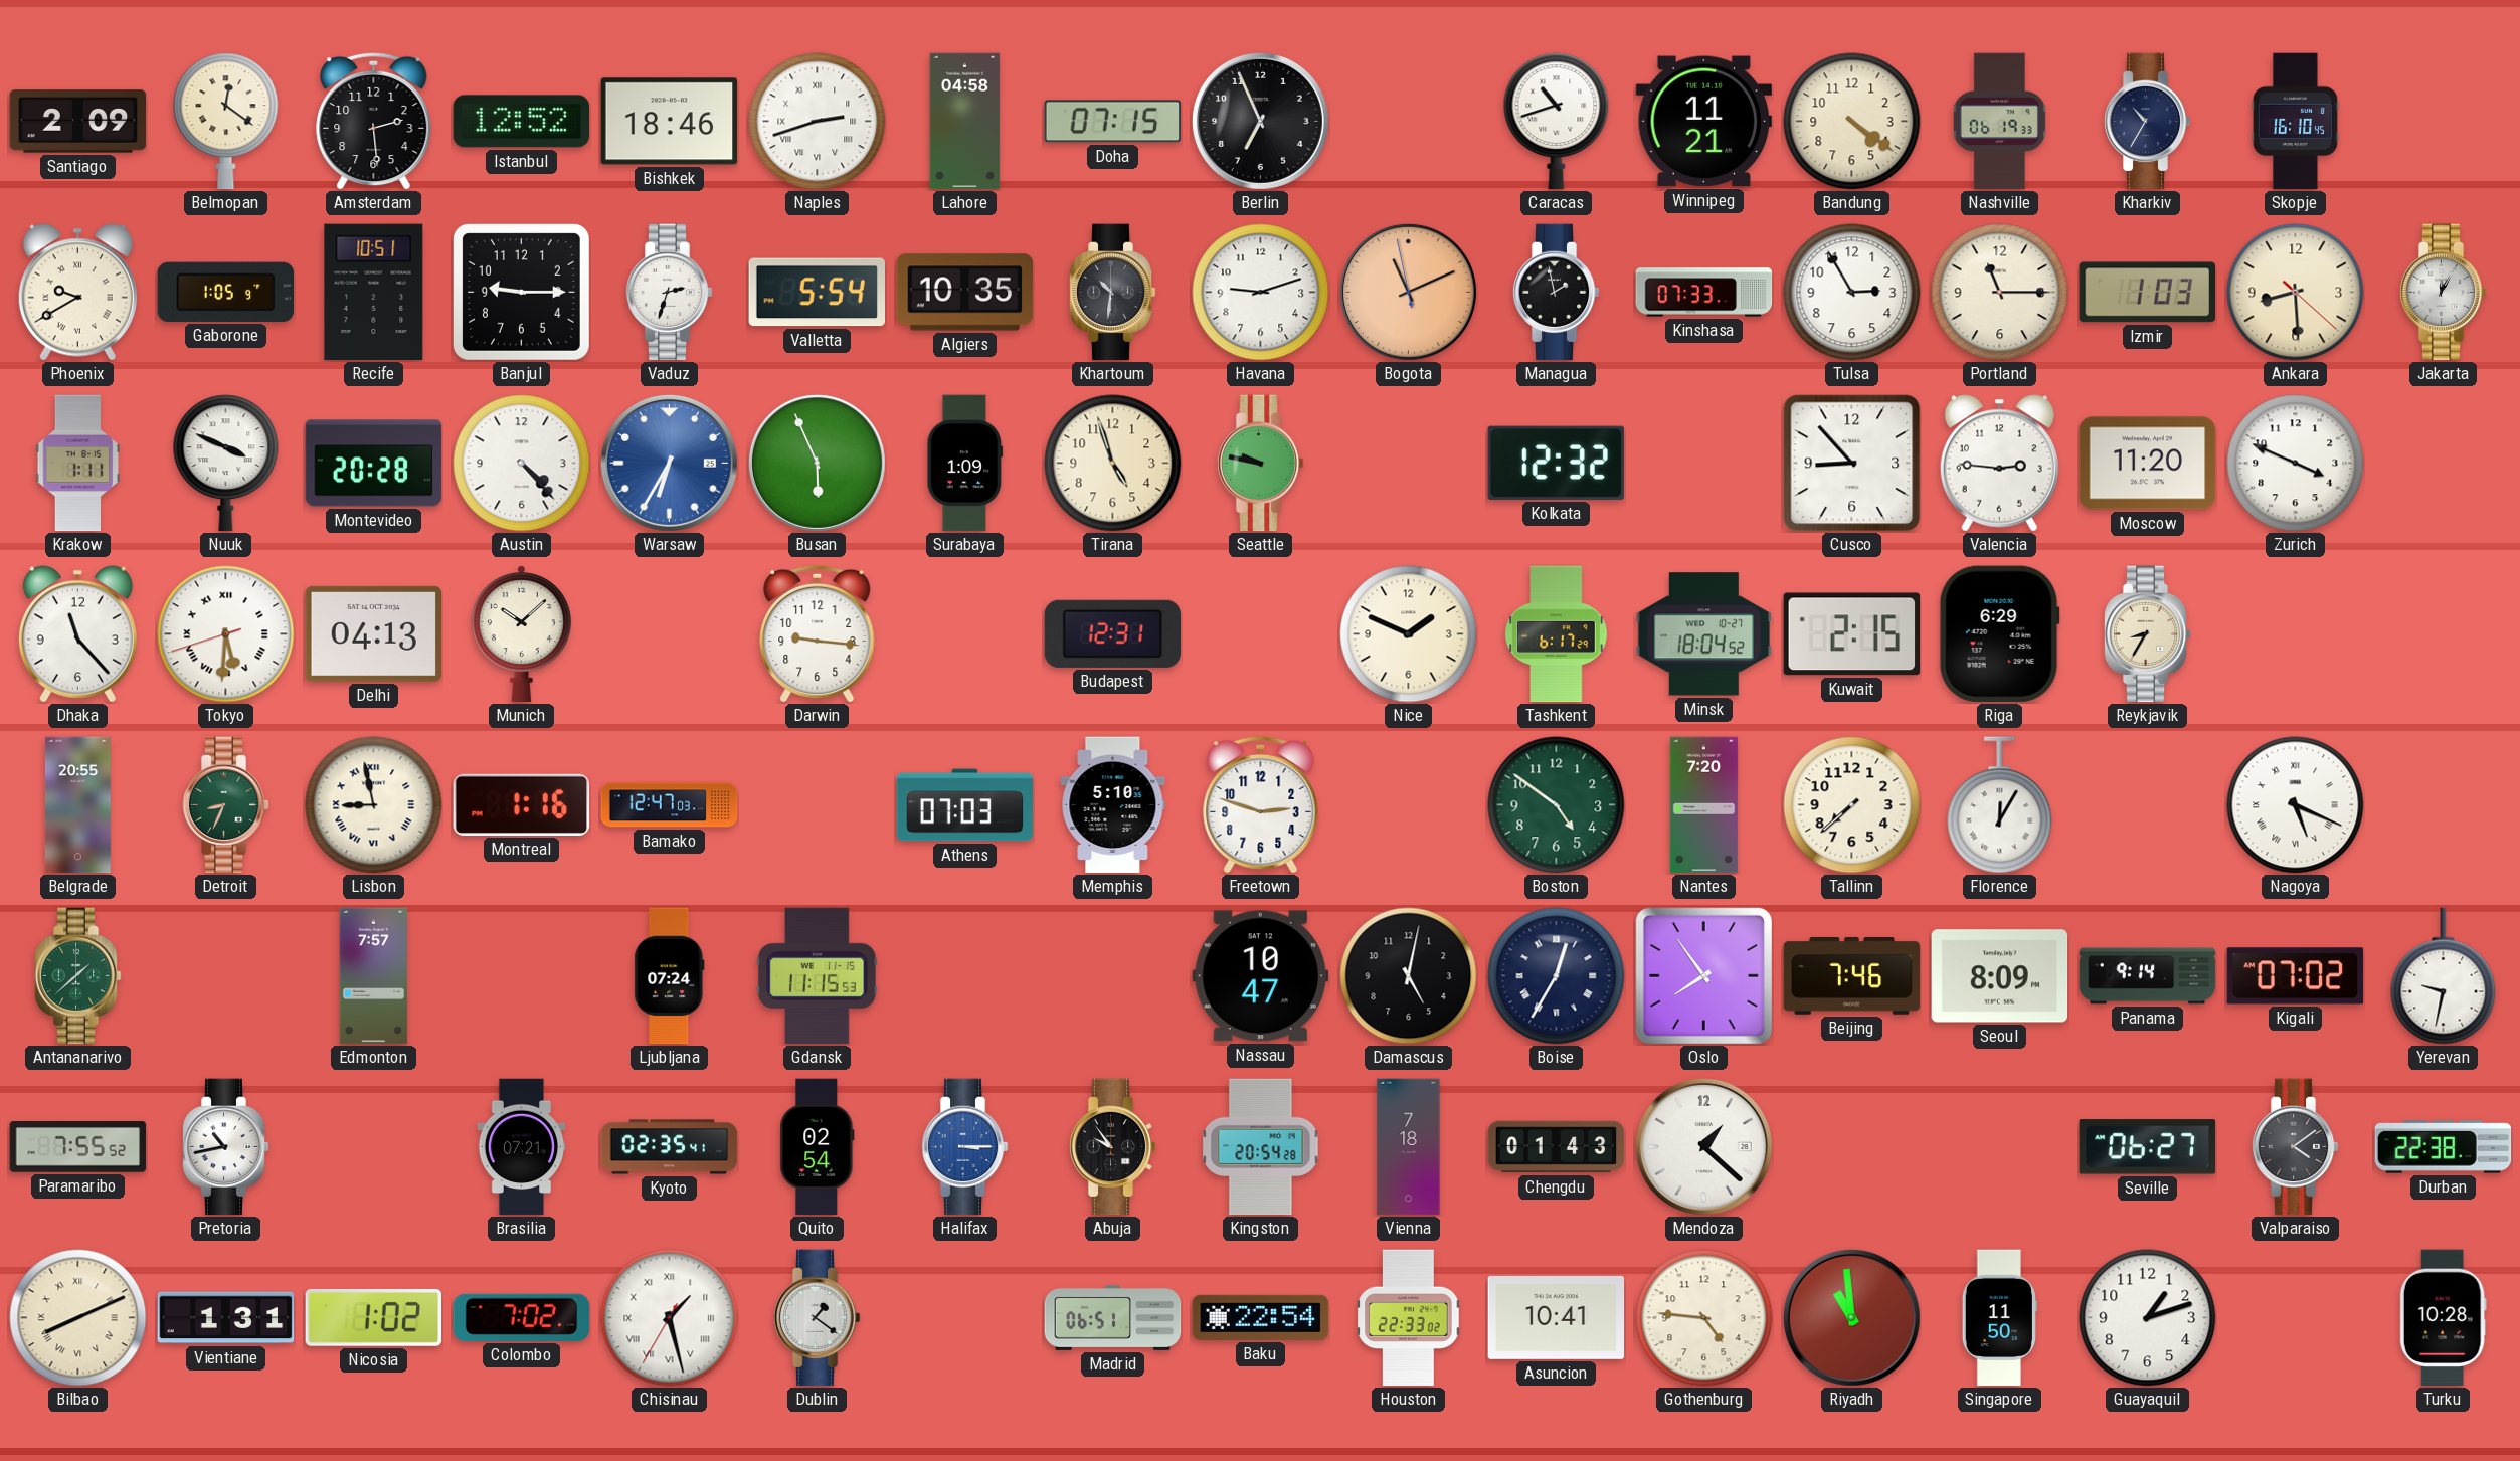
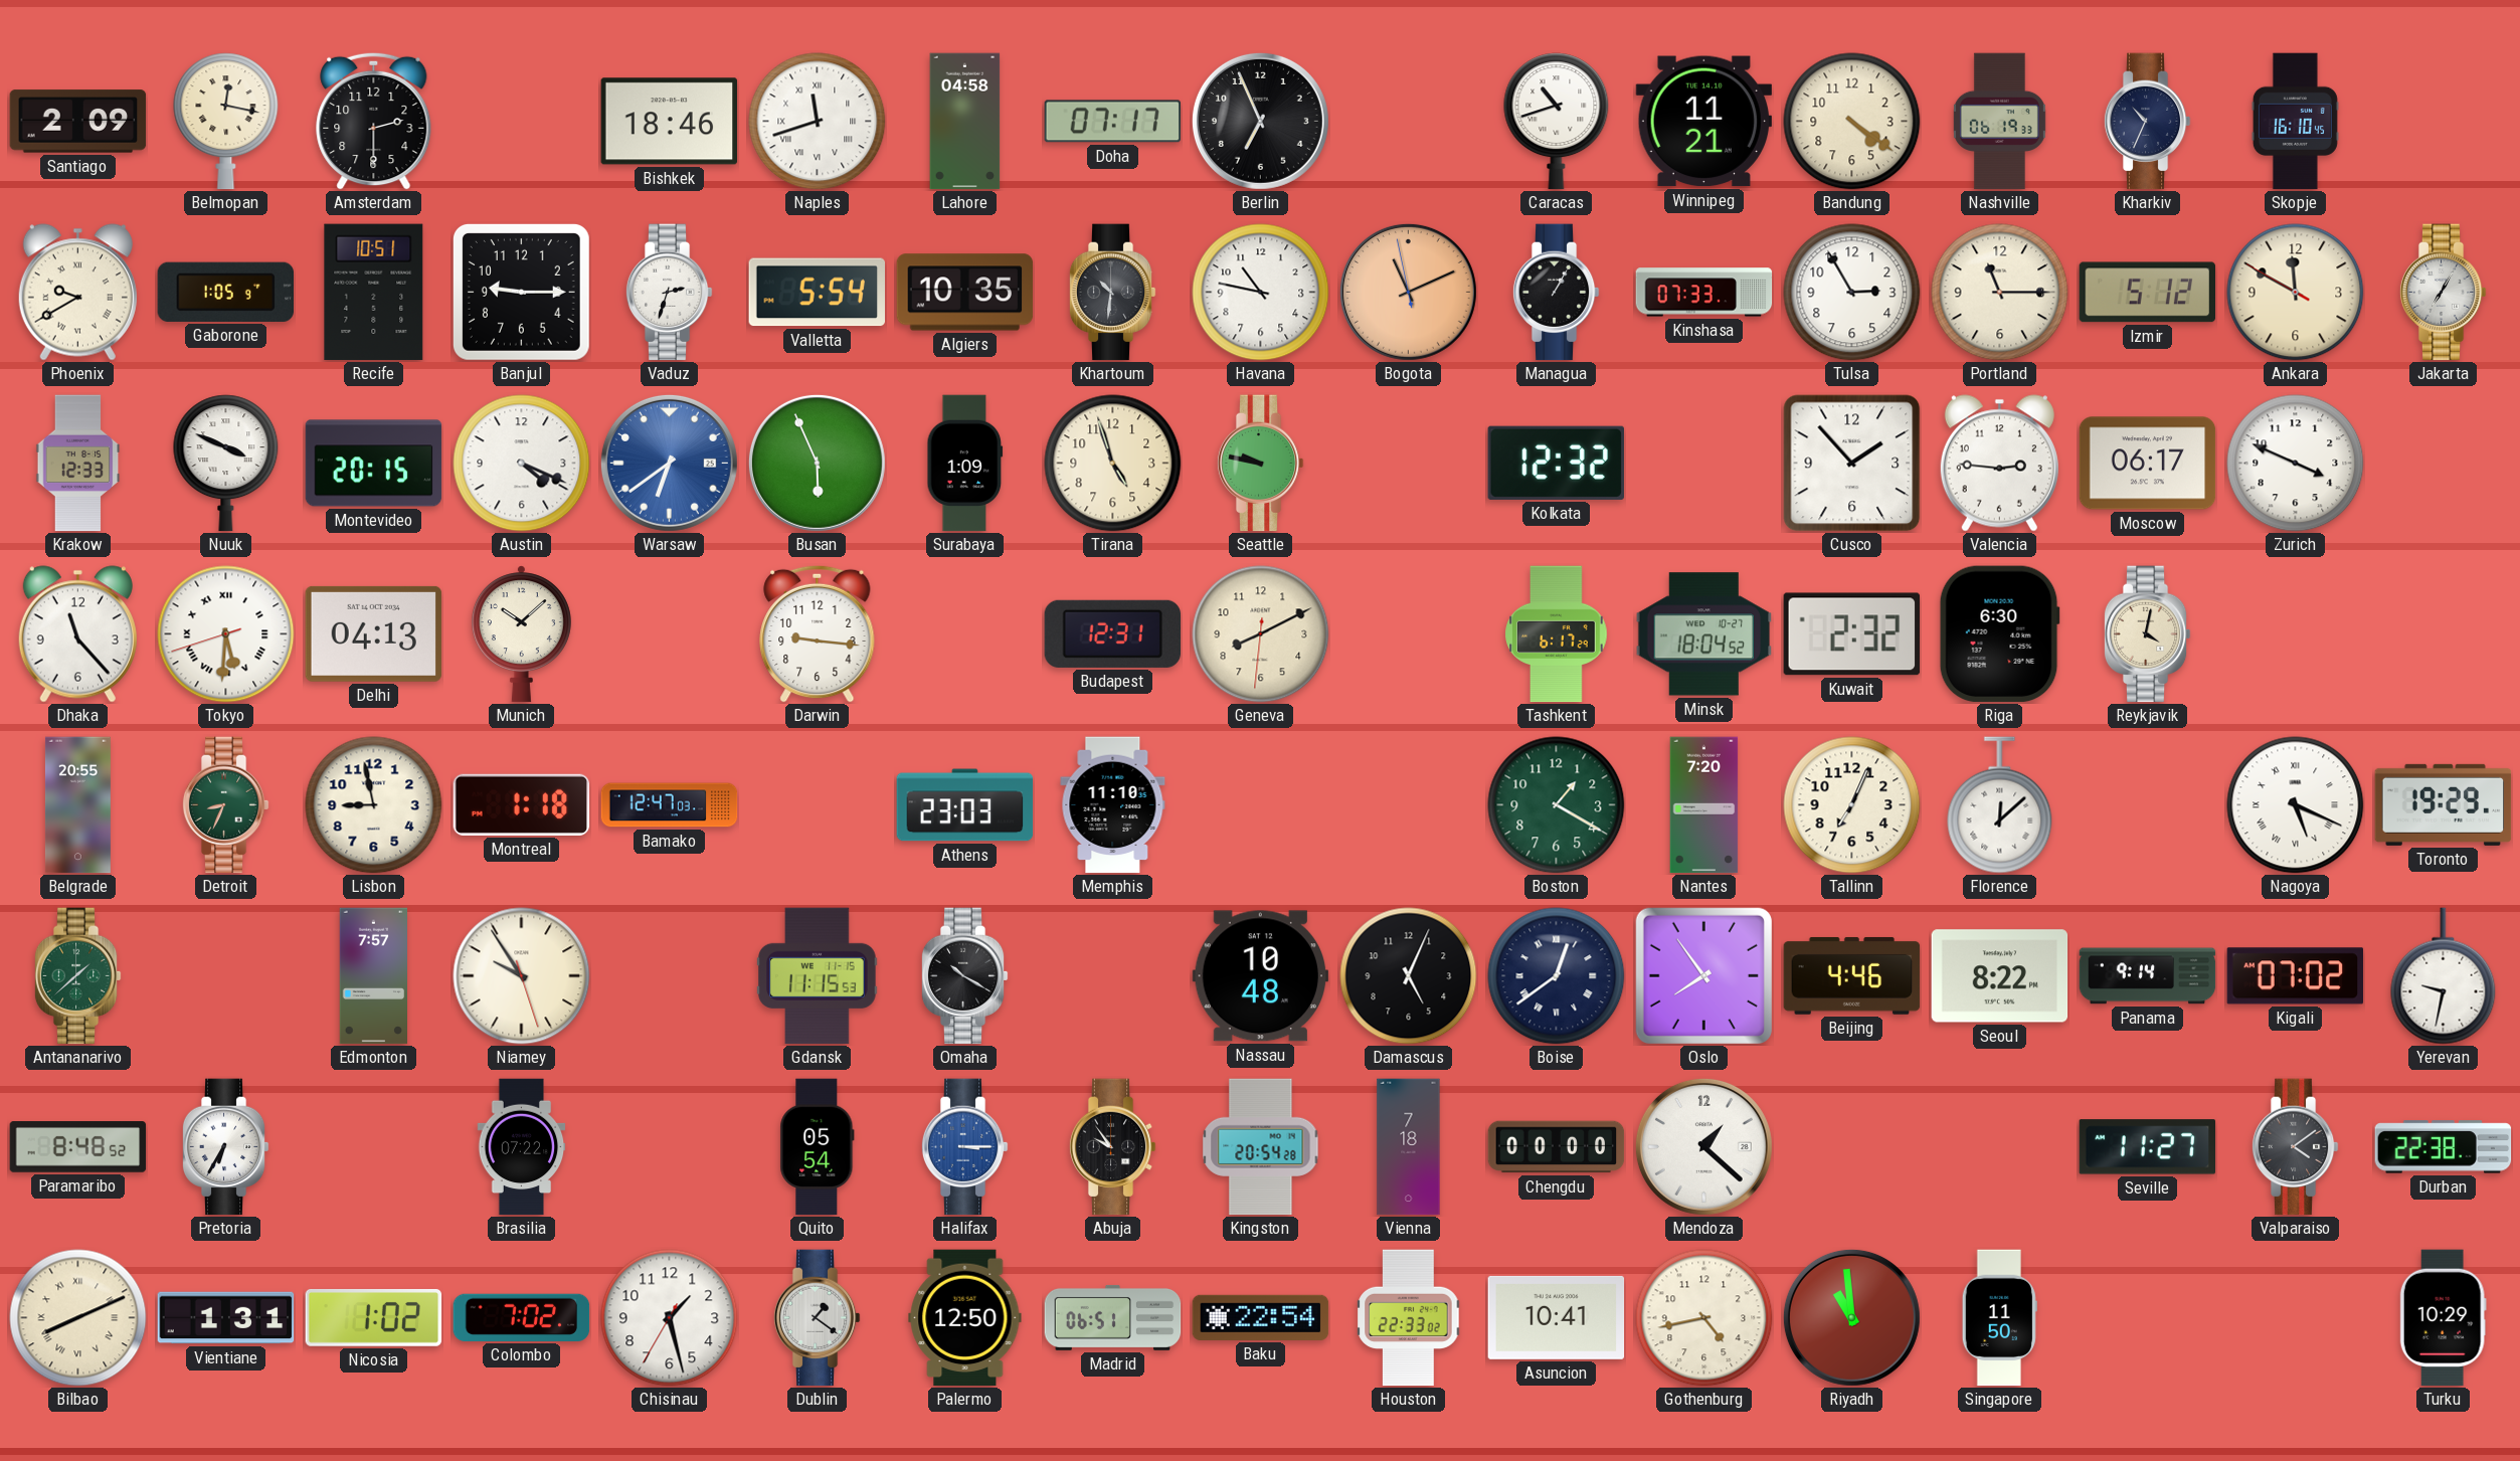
Belmopan: 12:21 -> 12:17 (226, 122)
Amsterdam: 2:29 -> 2:30 (374, 121)
Istanbul: 12:52 -> none (522, 122)
Naples: 2:42 -> 11:42 (818, 122)
Doha: 07:15 -> 07:17 (1113, 122)
Kharkiv: 10:35 -> 10:34 (2147, 122)
Havana: 9:12 -> 10:47 (1261, 293)
Managua: 1:58 -> 1:05 (1556, 293)
Izmir: 1:03 -> 5:12 (2147, 293)
Ankara: 8:29 -> 11:49 (2296, 293)
Jakarta: 12:05 -> 7:05 (2443, 293)
Krakow: 1:11 -> 12:33 (78, 464)
Montevideo: 20:28 -> 20:15 (374, 464)
Austin: 4:23 -> 4:19 (522, 464)
Warsaw: 6:35 -> 6:39 (669, 463)
Cusco: 8:53 -> 1:53 (1852, 464)
Moscow: 11:20 -> 06:17 (2148, 464)
Geneva: none -> 8:10 (1261, 634)
Nice: 1:49 -> none (1409, 634)
Kuwait: 2:15 -> 2:32 (1852, 634)
Riga: 6:29 -> 6:30 (1999, 634)
Reykjavik: 8:35 -> 4:02 (2147, 634)
Lisbon numerals: Roman -> Arabic (374, 805)
Montreal: 1:16 -> 1:18 (522, 804)
Athens: 07:03 -> 23:03 (965, 805)
Memphis: 5:10 -> 11:10 (1113, 805)
Freetown: 2:48 -> none (1261, 804)
Boston: 4:51 -> 1:20 (1557, 805)
Tallinn: 7:38 -> 7:04 (1852, 805)
Florence: 12:05 -> 12:08 (2000, 805)
Toronto: none -> 19:29 (2444, 804)
Niamey: none -> 9:54 (522, 976)
Ljubljana: 07:24 -> none (670, 976)
Omaha: none -> 10:20 (964, 976)
Nassau: 10:47 -> 10:48 (1261, 976)
Damascus: 5:02 -> 5:04 (1409, 976)
Boise: 12:35 -> 12:39 (1557, 976)
Beijing: 7:46 -> 4:46 (1852, 975)
Seoul: 8:09 -> 8:22 (2000, 976)
Paramaribo: 7:55 -> 8:48 (78, 1147)
Pretoria: 10:43 -> 6:35 (225, 1147)
Brasilia: 07:21 -> 07:22 (522, 1147)
Kyoto: 02:35 -> none (670, 1147)
Quito: 02:54 -> 05:54 (818, 1147)
Chengdu: 01:43 -> 00:00 (1557, 1147)
Seville: 06:27 -> 11:27 (2148, 1147)
Chisinau numerals: Roman -> Arabic (670, 1318)
Palermo: none -> 12:50 (965, 1318)
Gothenburg: 4:46 -> 4:43 (1704, 1318)
Guayaquil: 1:12 -> none (2148, 1318)
Turku: 10:28 -> 10:29 (2443, 1318)
